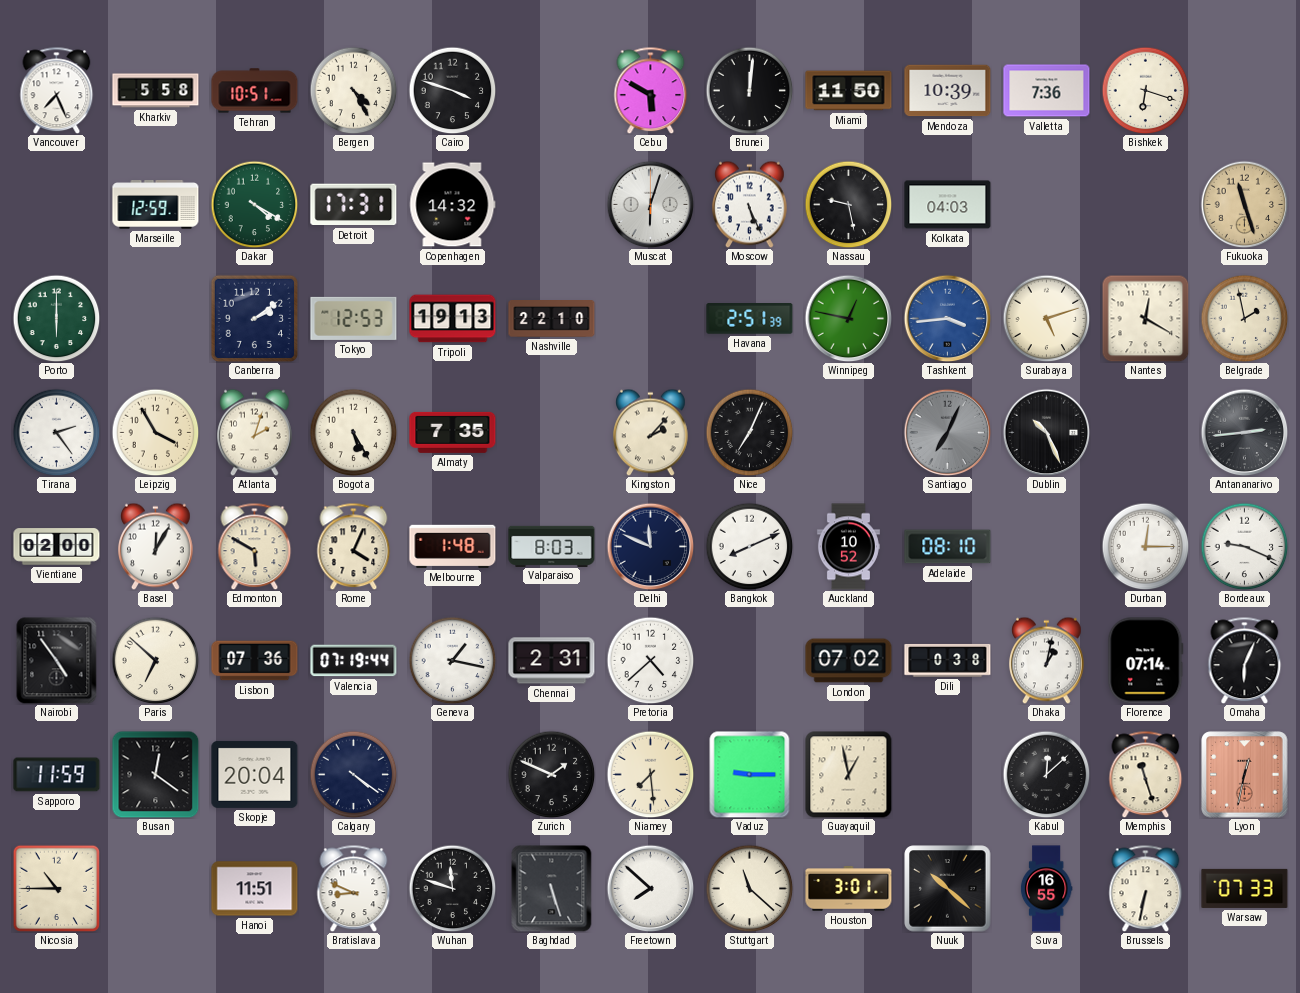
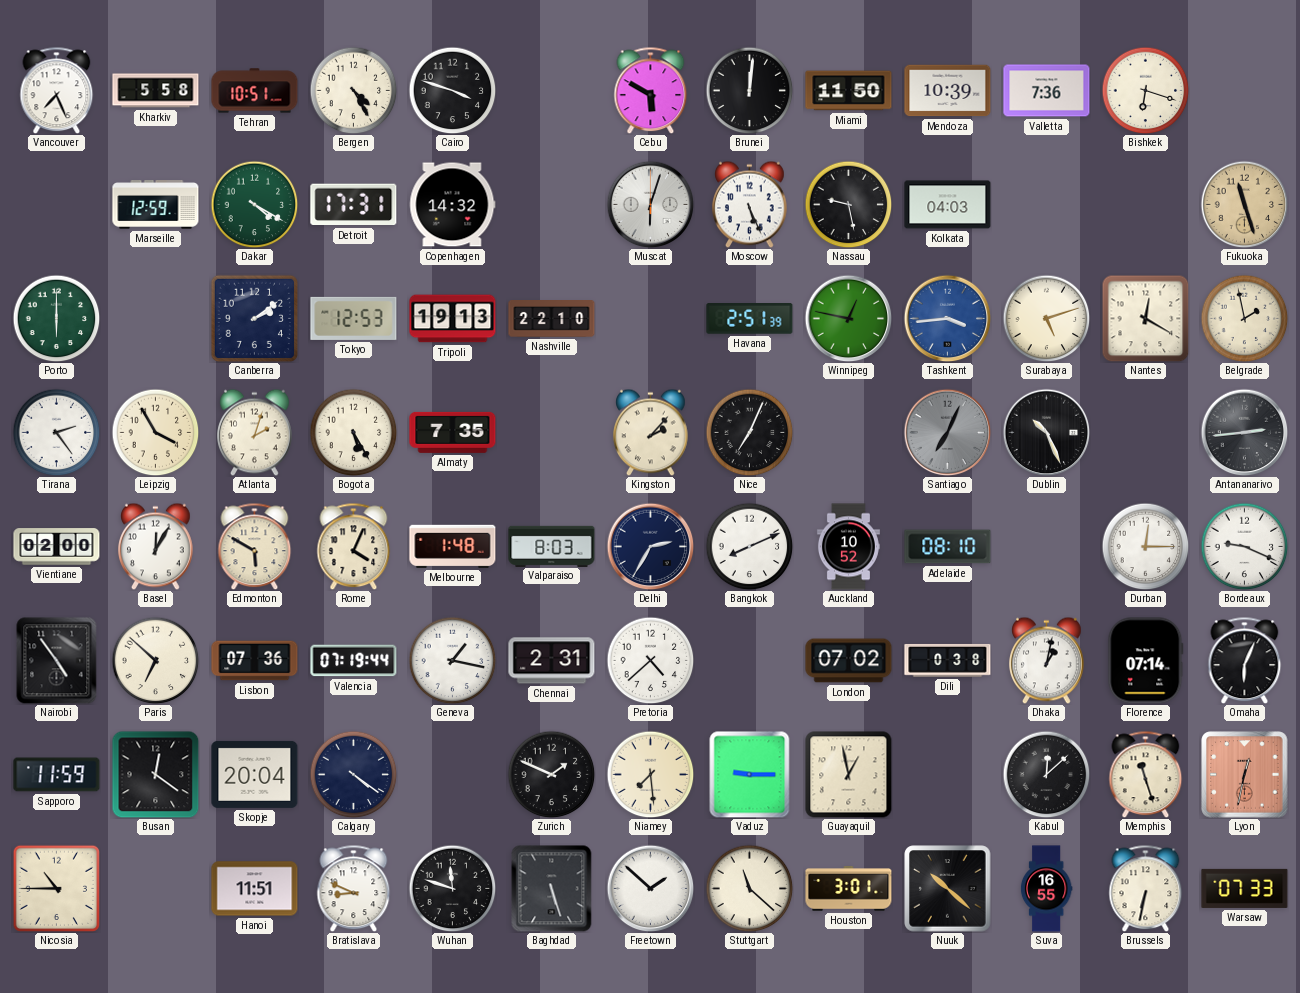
Delhi: 11:49 -> 2:35 (650, 546)
Freetown: 7:52 -> 1:52 (650, 888)
